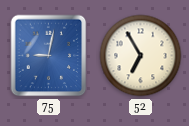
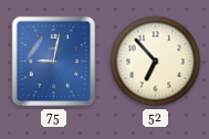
52: 6:55 -> 6:53 (156, 62)
